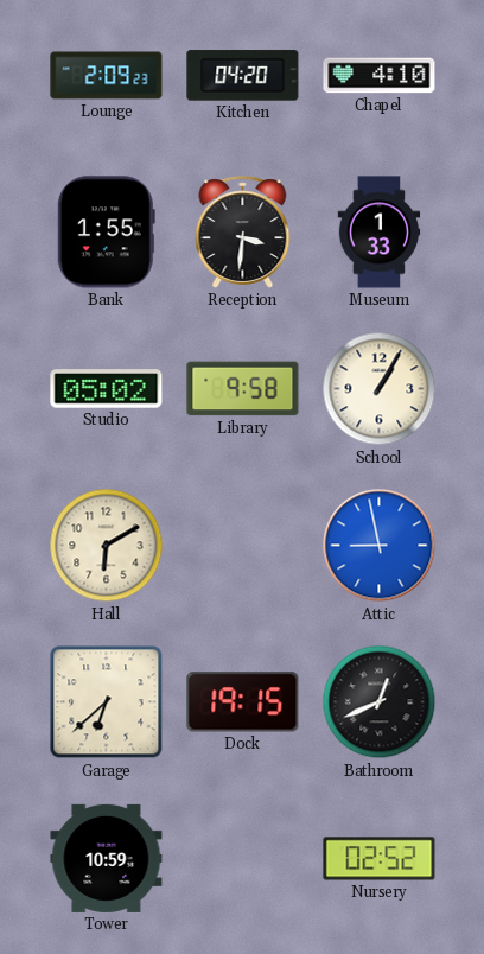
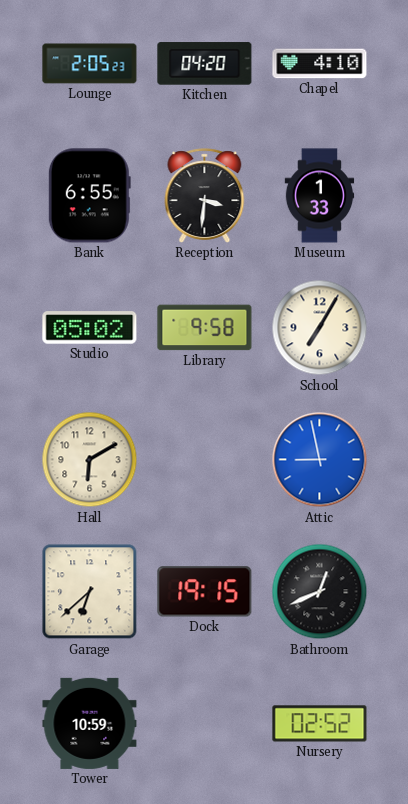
Lounge: 2:09 -> 2:05 (90, 64)
Bank: 1:55 -> 6:55 (89, 196)
School: 1:05 -> 7:05 (320, 328)
